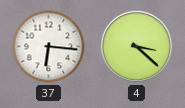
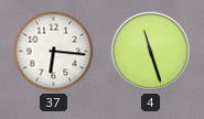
4: 3:22 -> 11:27 (151, 52)
